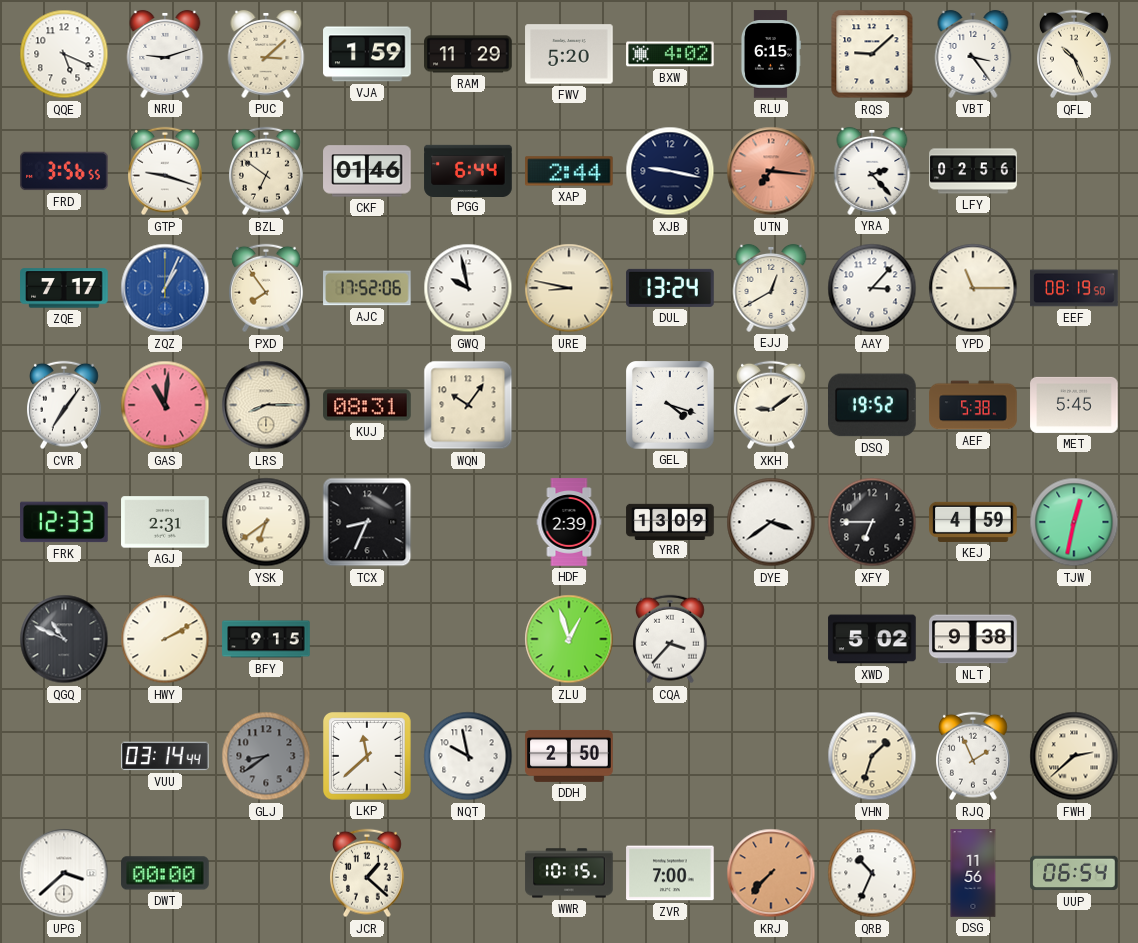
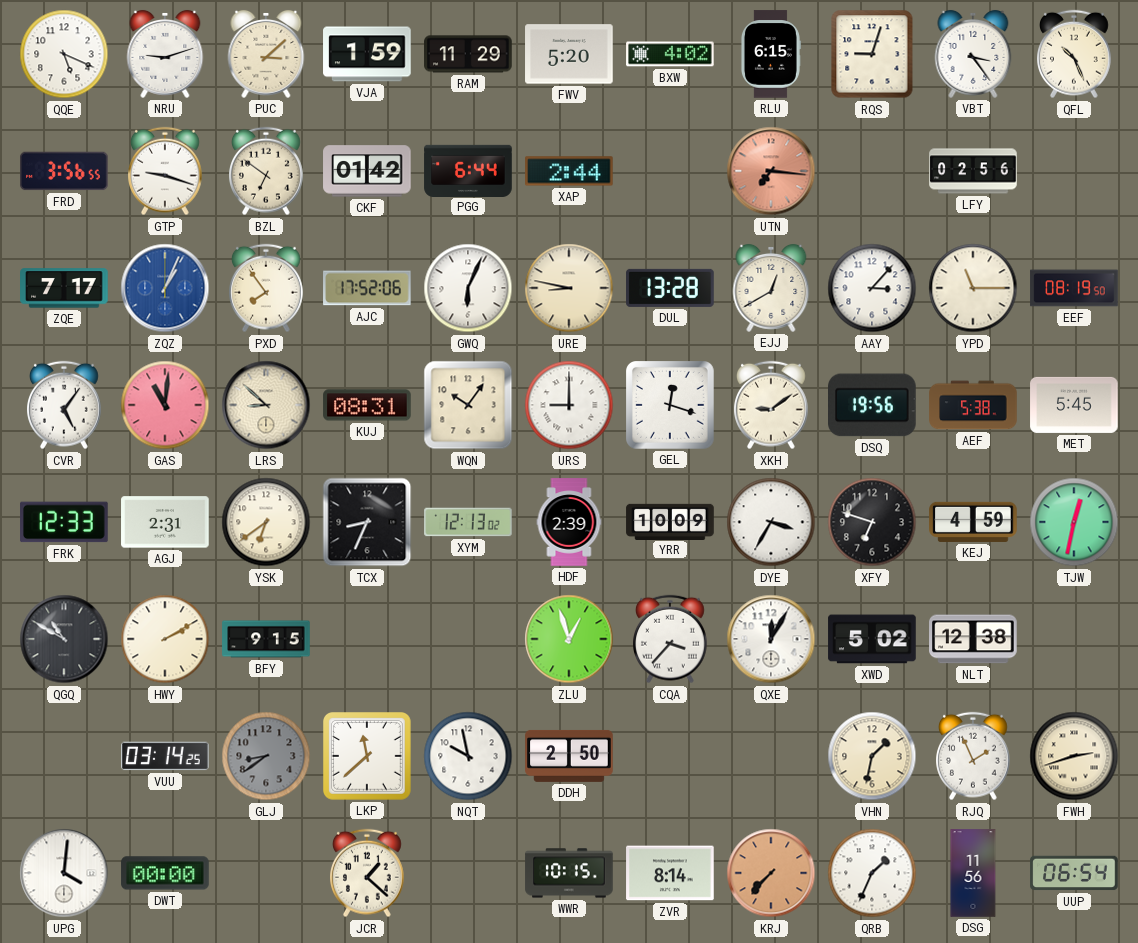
RQS: 9:08 -> 9:03 (872, 54)
CKF: 01:46 -> 01:42 (367, 171)
XJB: 9:17 -> none (670, 171)
YRA: 2:23 -> none (872, 171)
GWQ: 9:58 -> 6:04 (468, 288)
DUL: 13:24 -> 13:28 (670, 288)
CVR: 7:06 -> 5:06 (65, 405)
LRS: 8:15 -> 8:52 (266, 405)
URS: none -> 9:00 (569, 405)
GEL: 4:18 -> 12:18 (671, 406)
DSQ: 19:52 -> 19:56 (872, 405)
XYM: none -> 12:13 (468, 522)
YRR: 13:09 -> 10:09 (670, 521)
DYE: 3:39 -> 3:35 (771, 522)
XFY: 6:45 -> 6:48 (872, 522)
QGQ: 10:49 -> 10:50 (64, 639)
QXE: none -> 12:05 (771, 639)
NLT: 9:38 -> 12:38 (973, 639)
VUU: 03:14:44 -> 03:14:25 (165, 756)
VHN: 1:33 -> 1:32 (872, 756)
FWH: 2:38 -> 2:42 (1074, 756)
UPG: 3:38 -> 4:01 (64, 873)
ZVR: 7:00 -> 8:14 (670, 873)
QRB: 10:34 -> 1:34 (872, 873)
